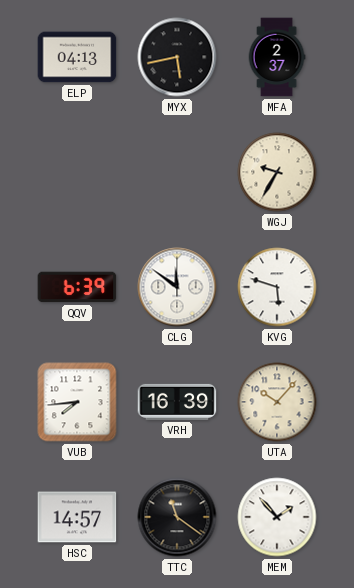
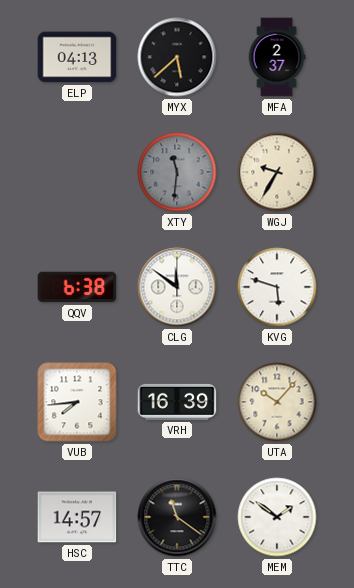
MYX: 5:43 -> 5:38 (177, 57)
XTY: none -> 11:31 (177, 172)
QQV: 6:39 -> 6:38 (77, 287)
MEM: 1:53 -> 1:51 (277, 517)
